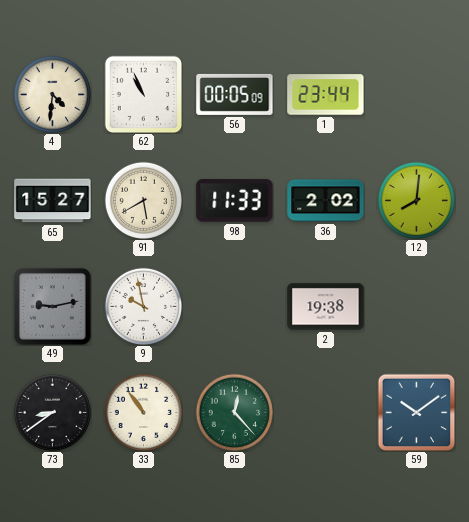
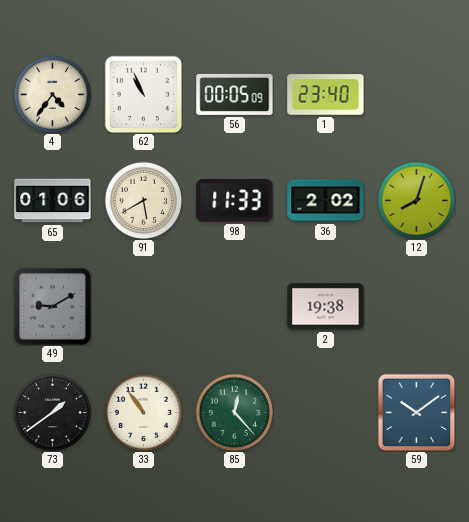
4: 4:31 -> 4:36 (52, 94)
1: 23:44 -> 23:40 (326, 95)
65: 15:27 -> 01:06 (53, 201)
12: 8:01 -> 8:03 (416, 200)
49: 9:13 -> 9:10 (52, 306)
9: 9:58 -> none (143, 306)
73: 8:39 -> 1:39 (52, 412)
